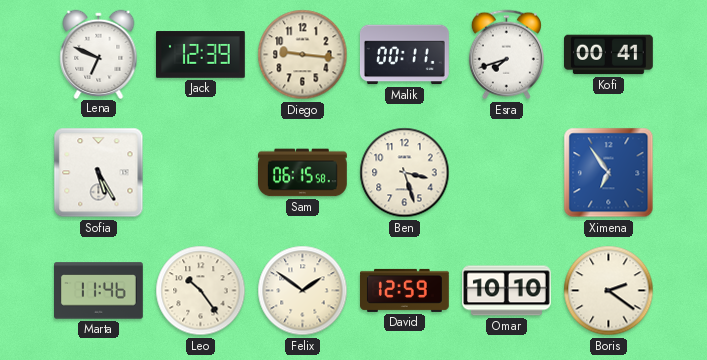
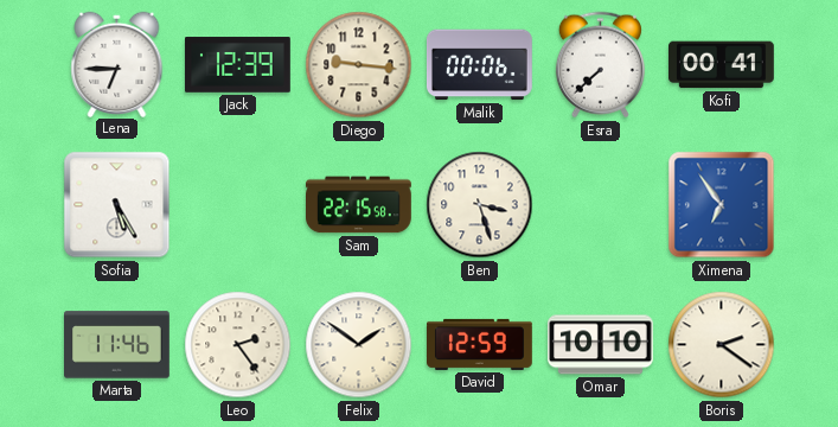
Lena: 6:49 -> 6:45 (117, 64)
Malik: 00:11 -> 00:06 (480, 65)
Esra: 7:42 -> 7:38 (600, 65)
Sam: 06:15 -> 22:15 (359, 205)
Leo: 10:24 -> 2:24 (238, 345)
